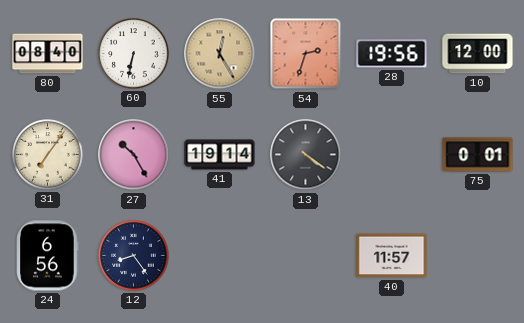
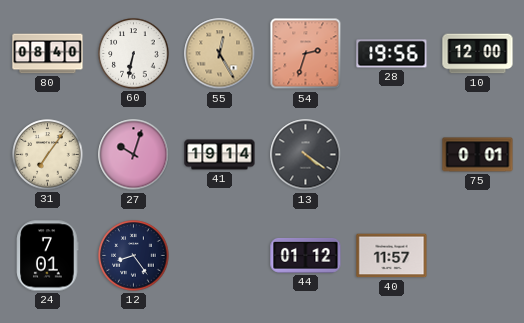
27: 10:25 -> 10:03 (134, 155)
24: 6:56 -> 7:01 (48, 256)
44: none -> 01:12 (306, 256)
